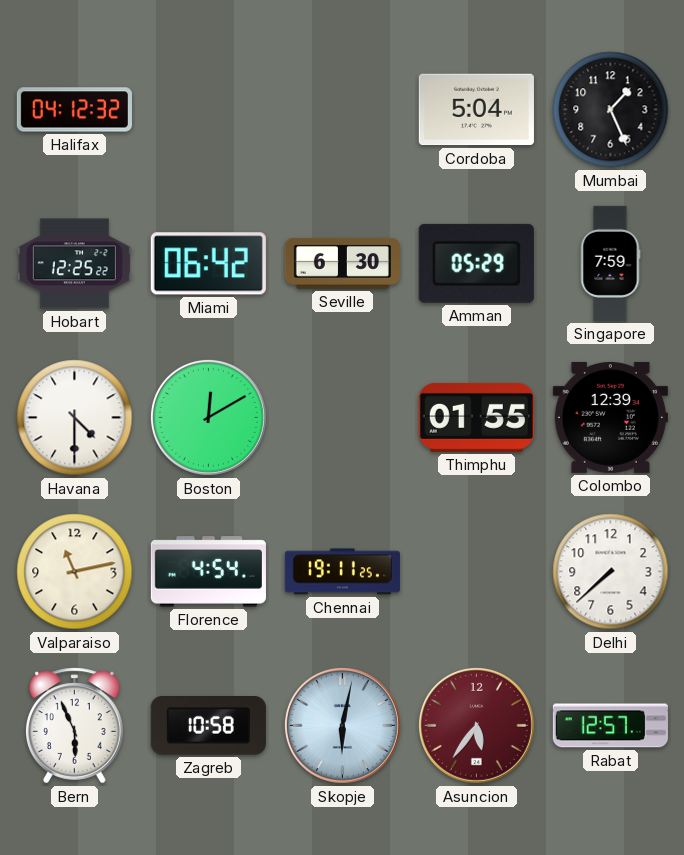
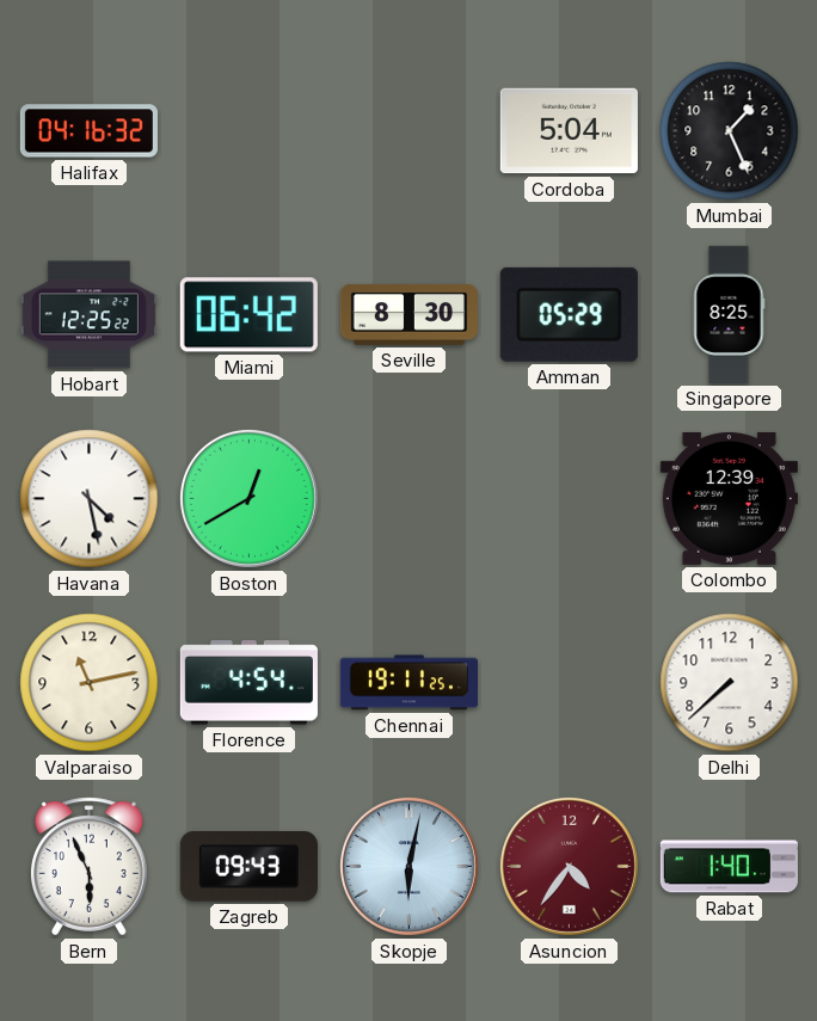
Halifax: 04:12 -> 04:16 (88, 131)
Seville: 6:30 -> 8:30 (408, 315)
Singapore: 7:59 -> 8:25 (729, 314)
Havana: 4:30 -> 4:28 (90, 499)
Boston: 12:10 -> 12:40 (248, 498)
Thimphu: 01:55 -> none (476, 417)
Zagreb: 10:58 -> 09:43 (248, 867)
Asuncion: 5:36 -> 4:36 (569, 866)
Rabat: 12:57 -> 1:40 (729, 867)
